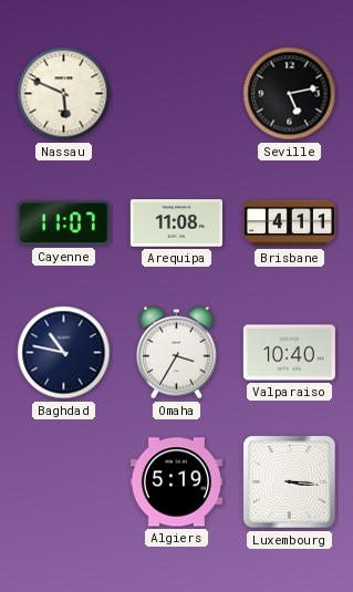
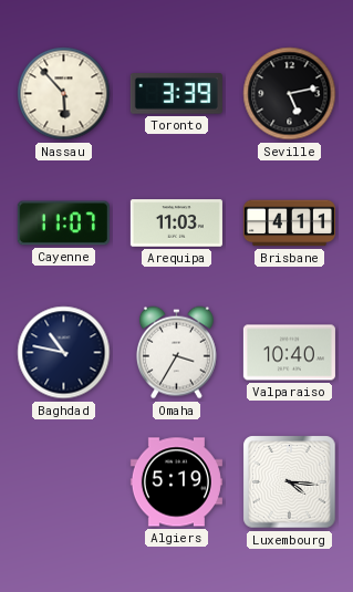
Nassau: 5:49 -> 5:53 (64, 94)
Toronto: none -> 3:39 (176, 94)
Arequipa: 11:08 -> 11:03 (176, 224)
Luxembourg: 3:16 -> 4:16 (290, 482)
